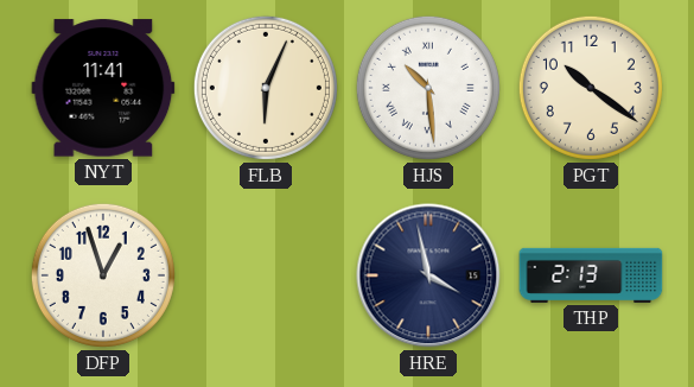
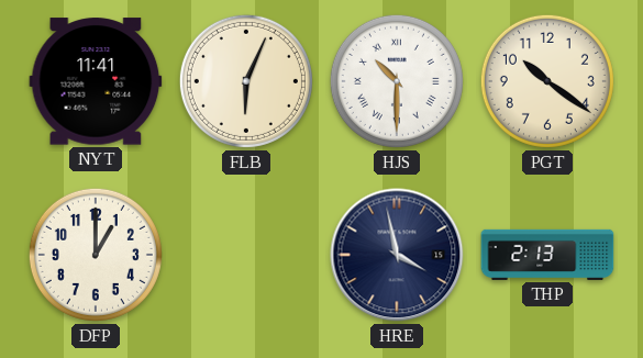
HJS: 10:29 -> 10:30 (397, 81)
DFP: 12:57 -> 1:00 (96, 255)
